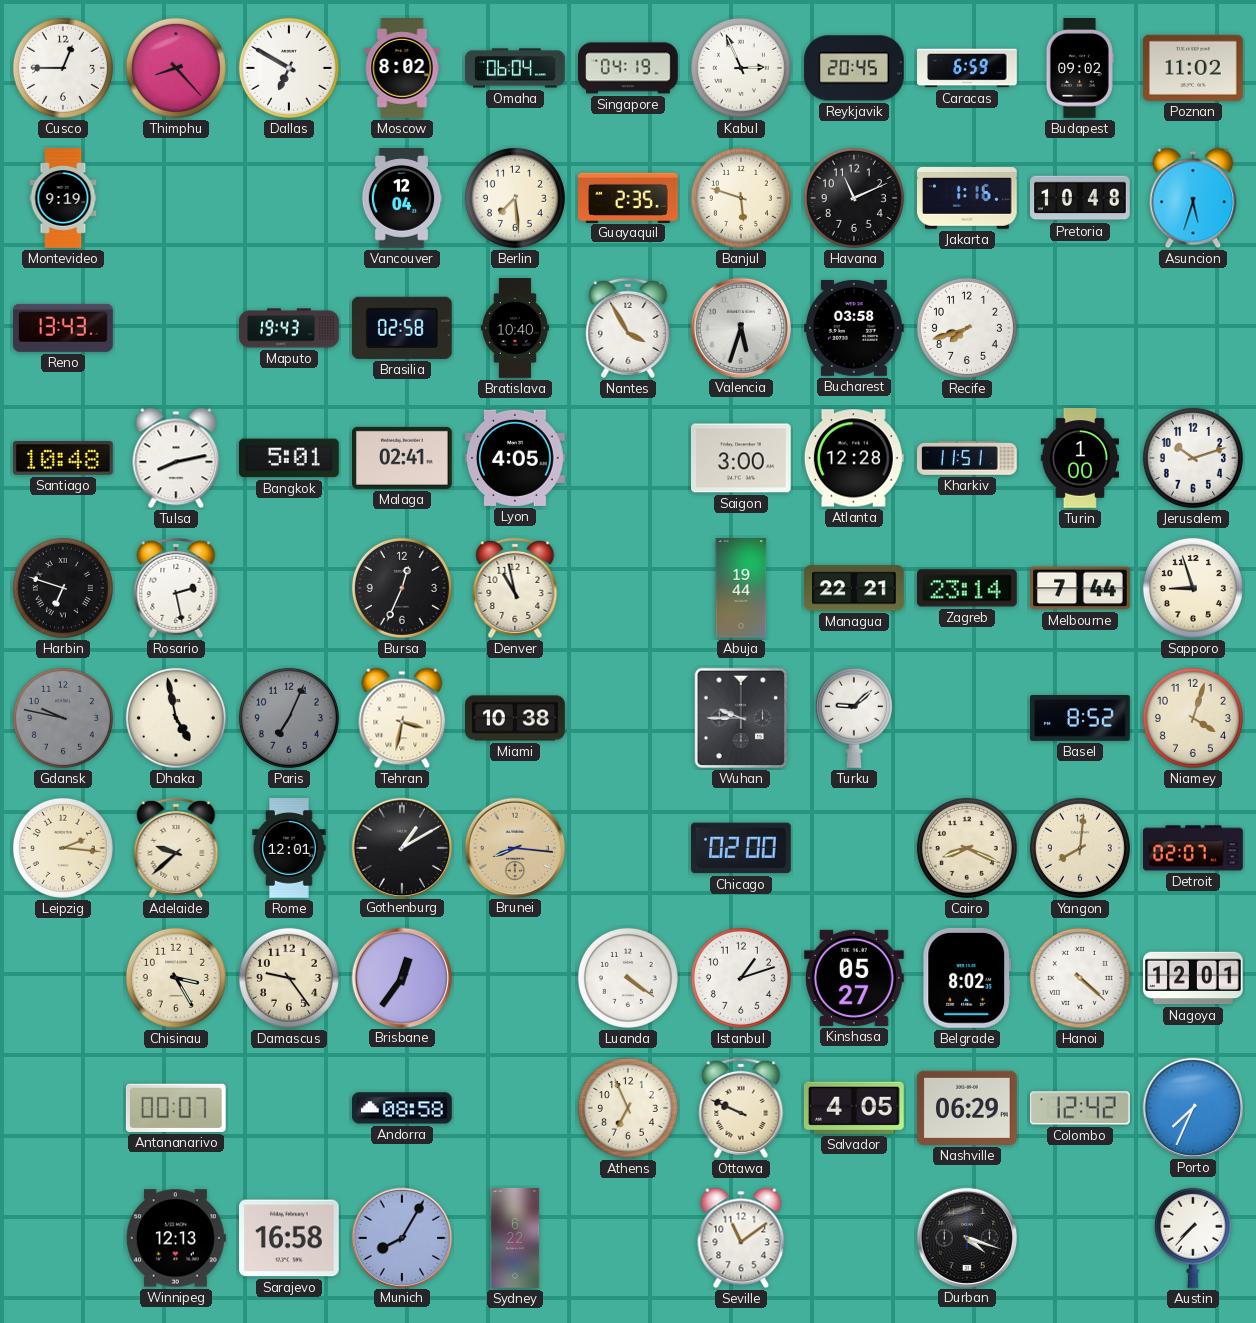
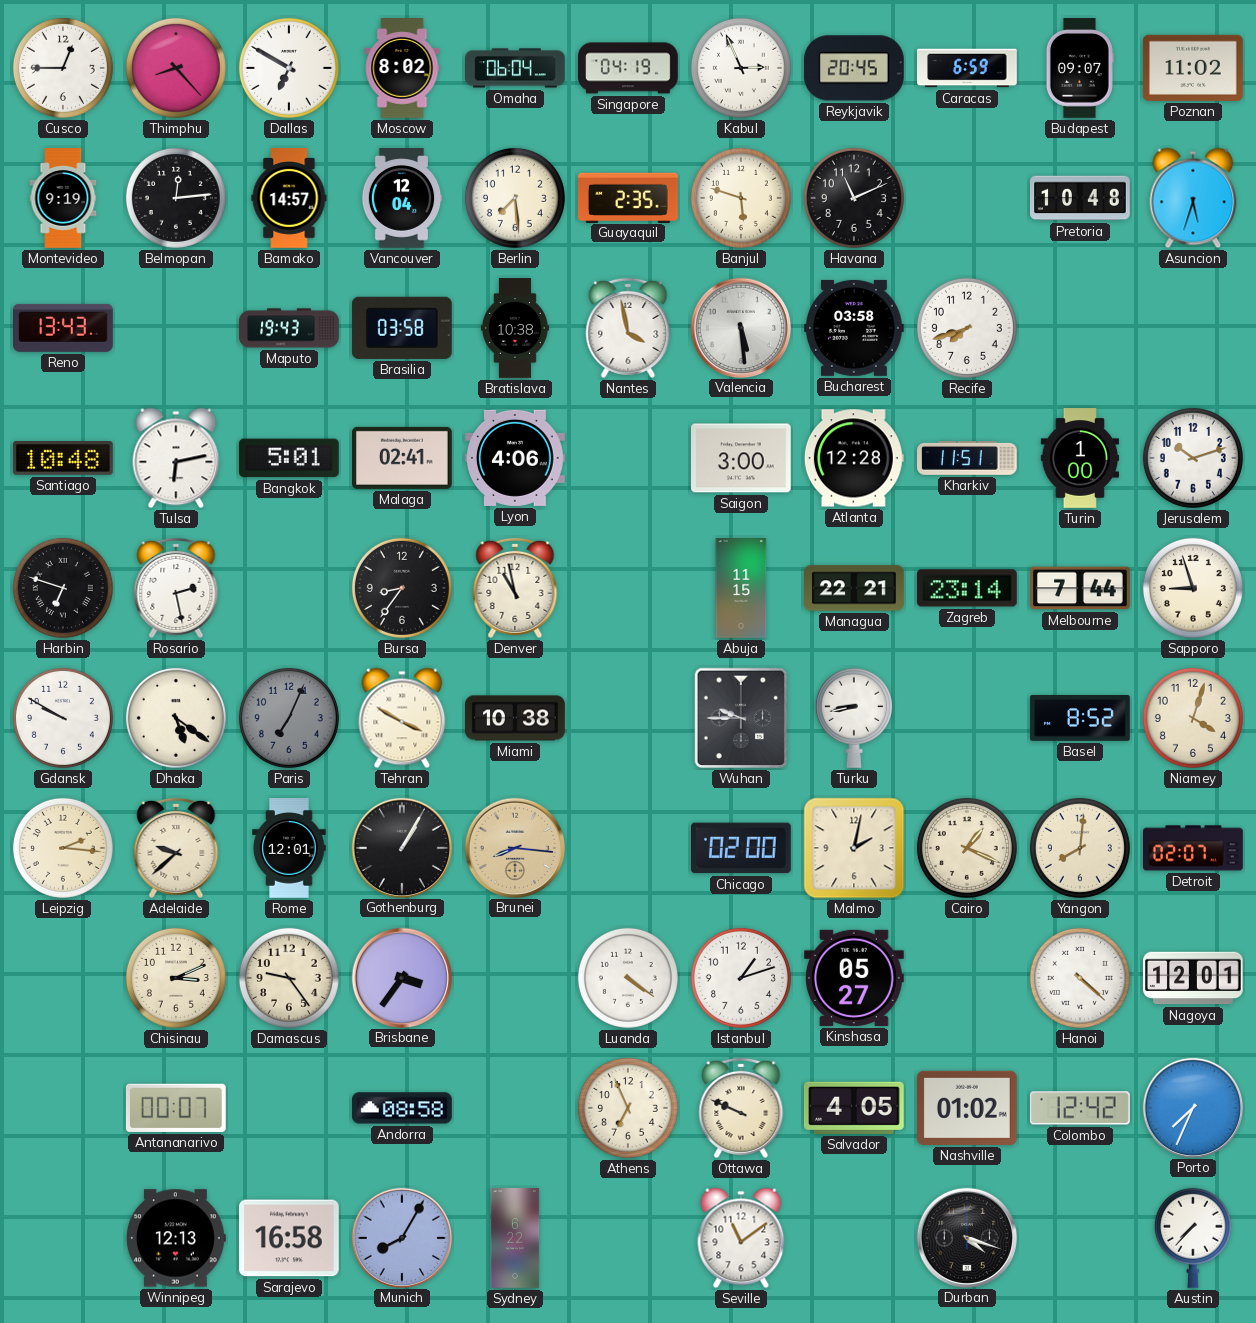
Budapest: 09:02 -> 09:07 (1079, 68)
Belmopan: none -> 12:14 (176, 198)
Bamako: none -> 14:57 (289, 198)
Jakarta: 1:16 -> none (968, 199)
Brasilia: 02:58 -> 03:58 (402, 328)
Bratislava: 10:40 -> 10:38 (515, 328)
Nantes: 3:55 -> 3:58 (628, 328)
Valencia: 5:33 -> 5:29 (740, 327)
Tulsa: 8:13 -> 6:13 (176, 458)
Lyon: 4:05 -> 4:06 (516, 458)
Bursa: 12:34 -> 8:36 (402, 588)
Abuja: 19:44 -> 11:15 (741, 588)
Gdansk: 9:47 -> 9:50 (63, 718)
Gdansk dial: grey -> white (63, 718)
Dhaka: 4:58 -> 5:21 (176, 718)
Tehran: 3:32 -> 3:50 (402, 718)
Turku: 9:08 -> 8:43 (854, 718)
Gothenburg: 1:10 -> 1:05 (401, 847)
Malmo: none -> 2:02 (854, 848)
Cairo: 8:19 -> 1:19 (967, 848)
Chisinau: 3:25 -> 3:11 (176, 978)
Brisbane: 12:36 -> 3:36 (401, 977)
Belgrade: 8:02 -> none (967, 978)
Nashville: 06:29 -> 01:02 (968, 1108)
